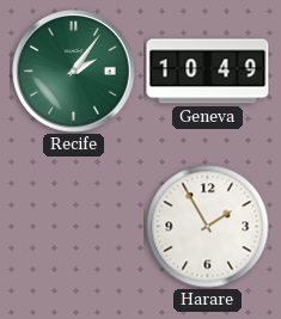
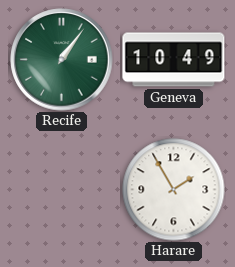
Recife: 2:06 -> 1:06 (62, 60)
